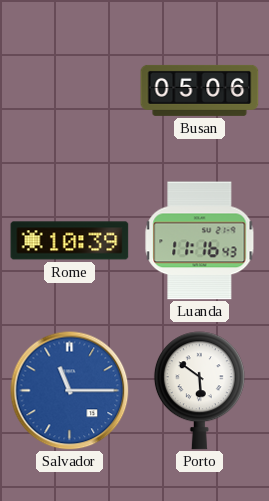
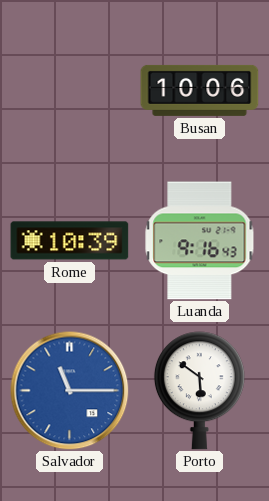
Busan: 05:06 -> 10:06 (200, 90)
Luanda: 11:16 -> 9:16 (200, 241)
